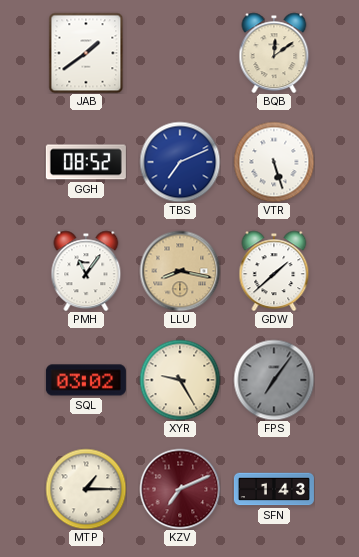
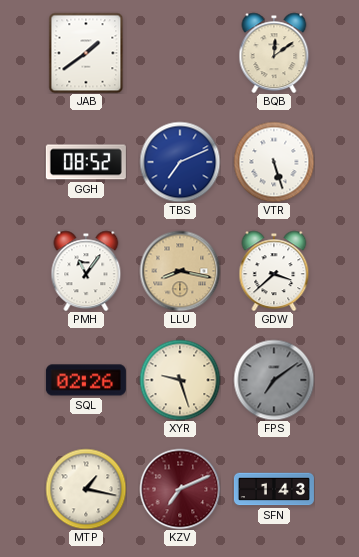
GDW: 1:38 -> 3:38 (274, 271)
SQL: 03:02 -> 02:26 (86, 380)
XYR: 9:25 -> 9:27 (180, 380)
FPS: 7:06 -> 7:09 (274, 380)
MTP: 1:15 -> 1:17 (86, 489)
